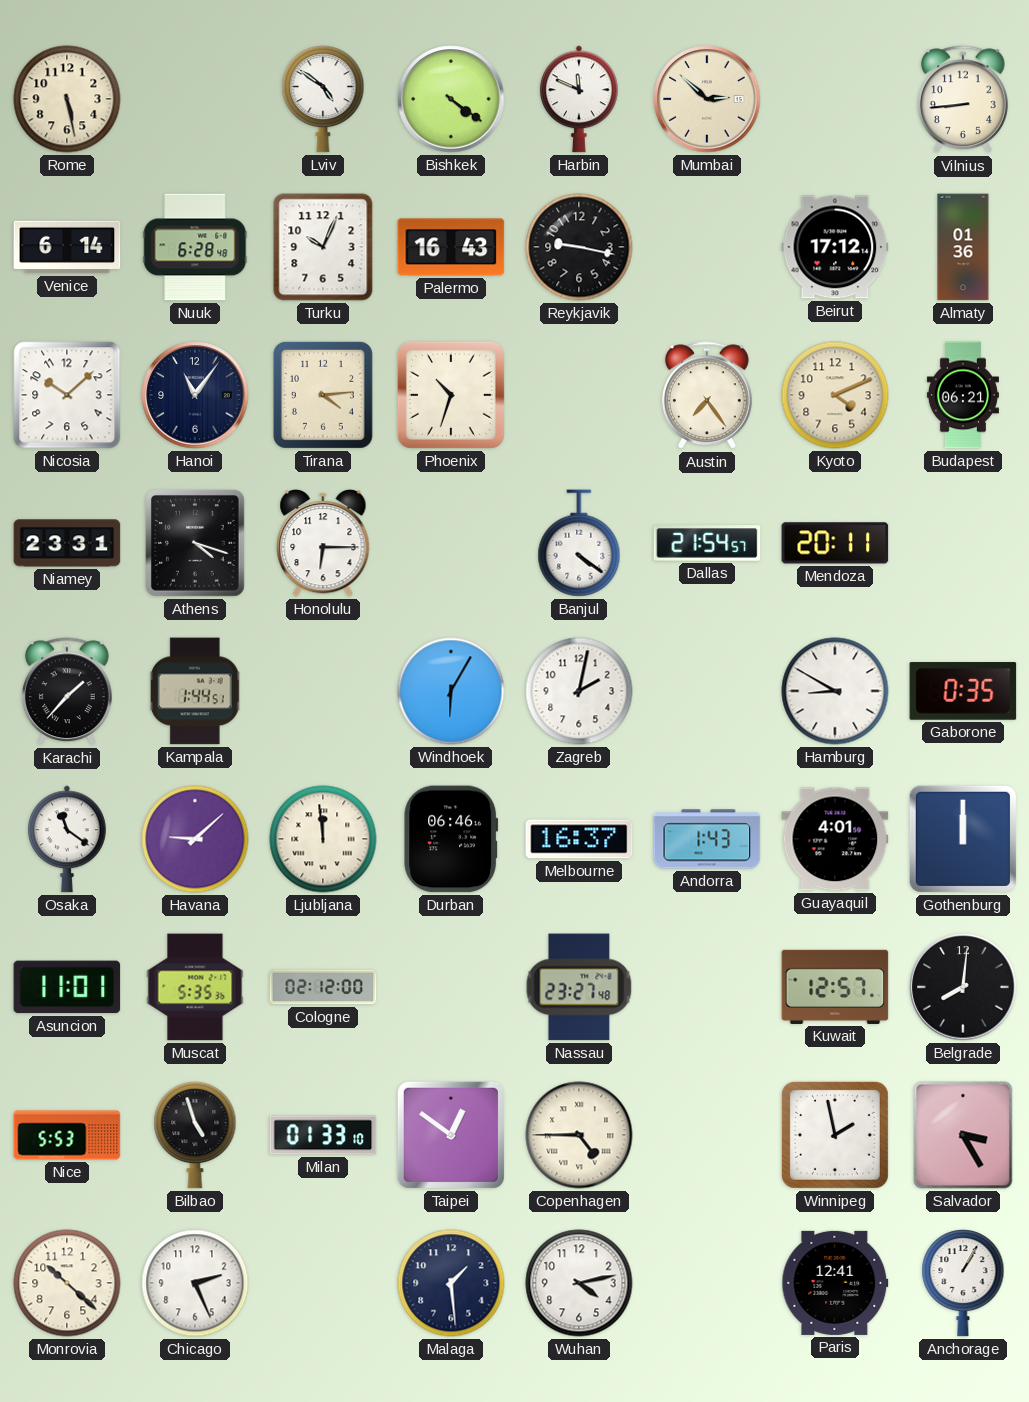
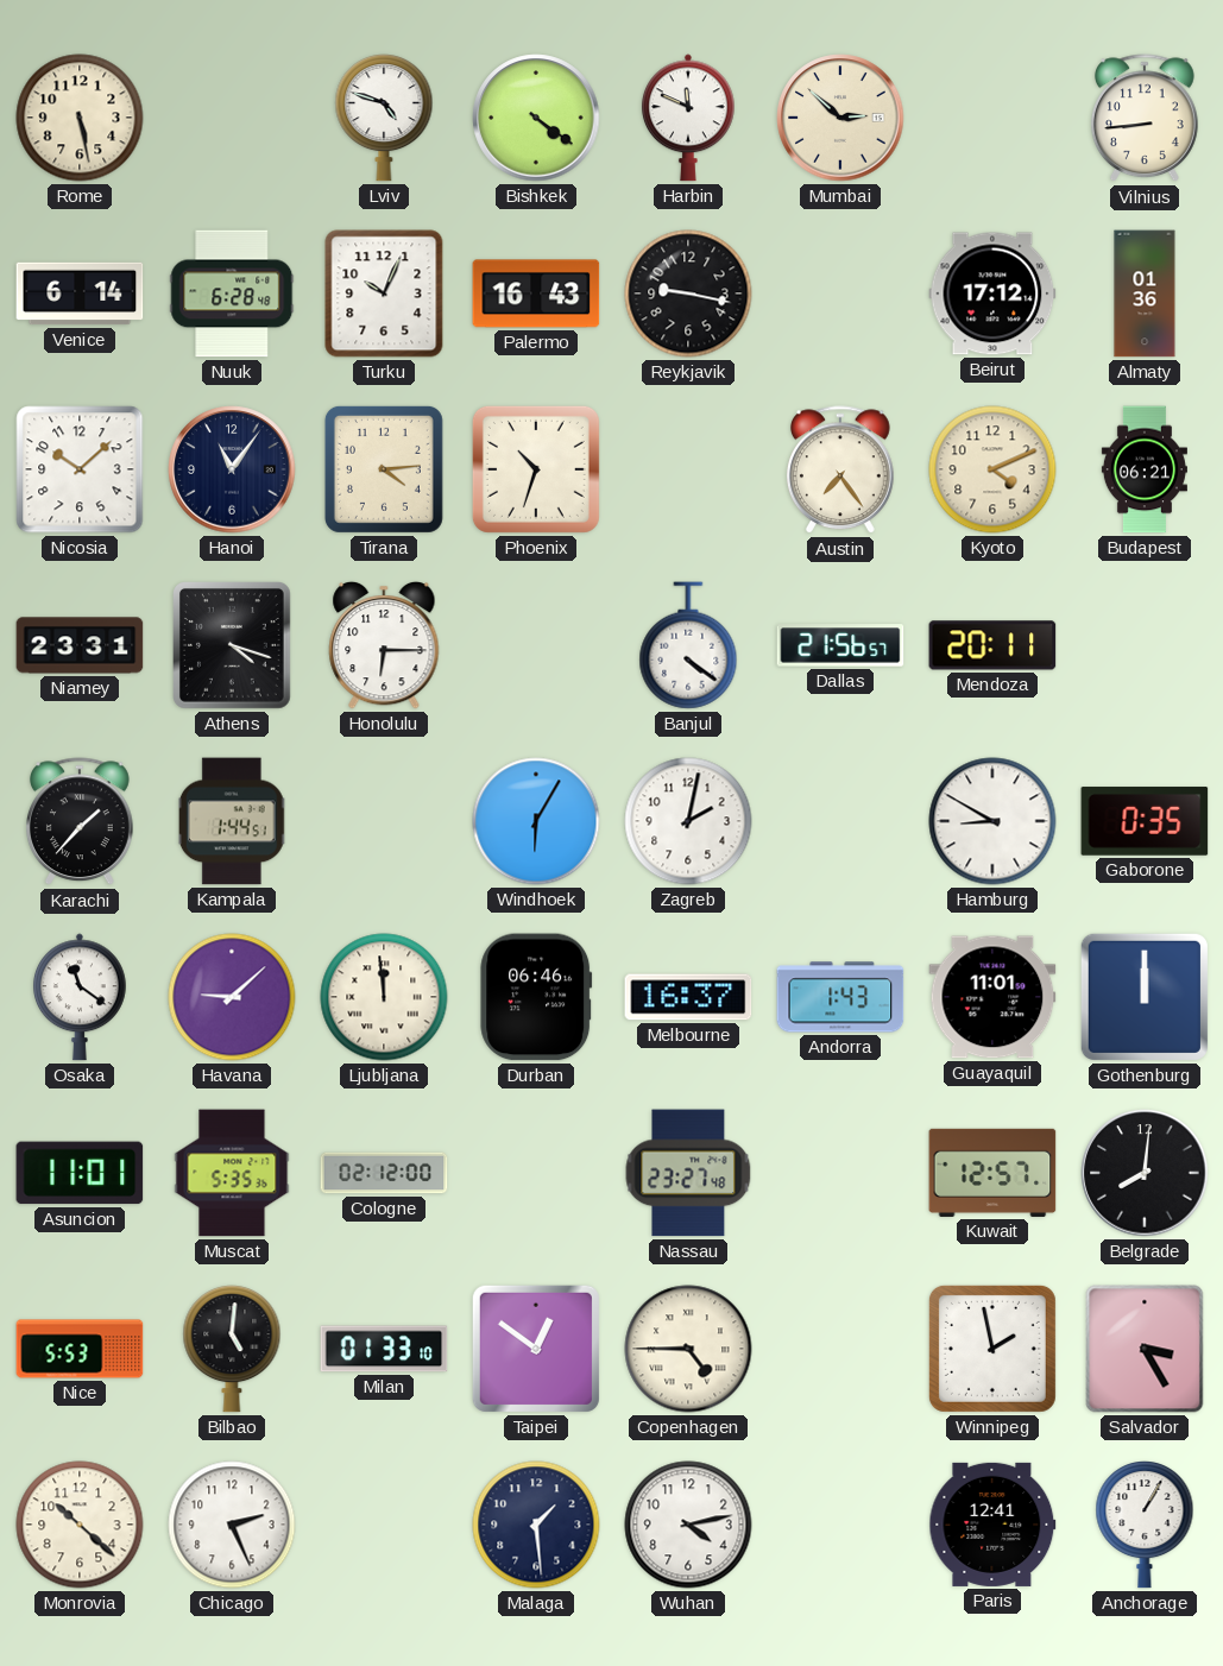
Lviv: 4:51 -> 4:48 (384, 119)
Dallas: 21:54 -> 21:56 (840, 645)
Guayaquil: 4:01 -> 11:01 (992, 997)
Bilbao: 4:57 -> 5:01 (232, 1350)
